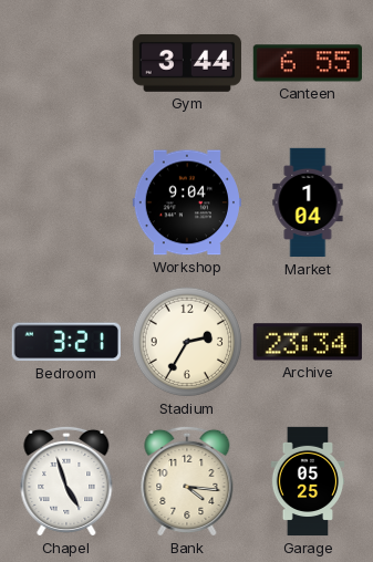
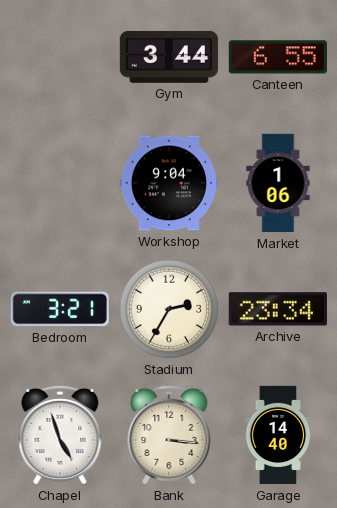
Market: 1:04 -> 1:06 (278, 183)
Bank: 4:16 -> 3:16 (169, 435)
Garage: 05:25 -> 14:40 (278, 435)
